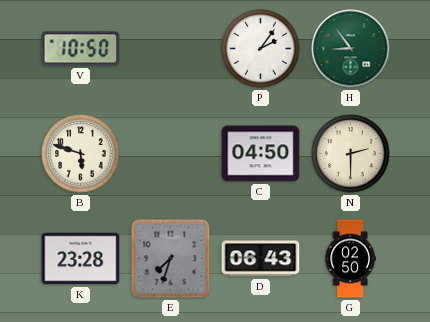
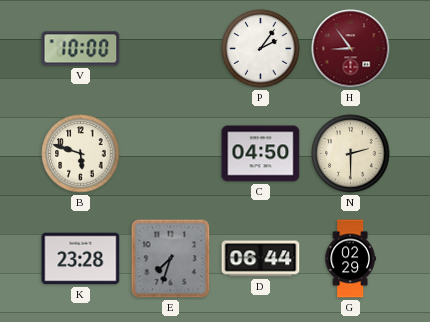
V: 10:50 -> 10:00 (81, 49)
H dial: green -> burgundy (351, 49)
D: 06:43 -> 06:44 (261, 259)
G: 02:50 -> 02:29 (350, 259)
